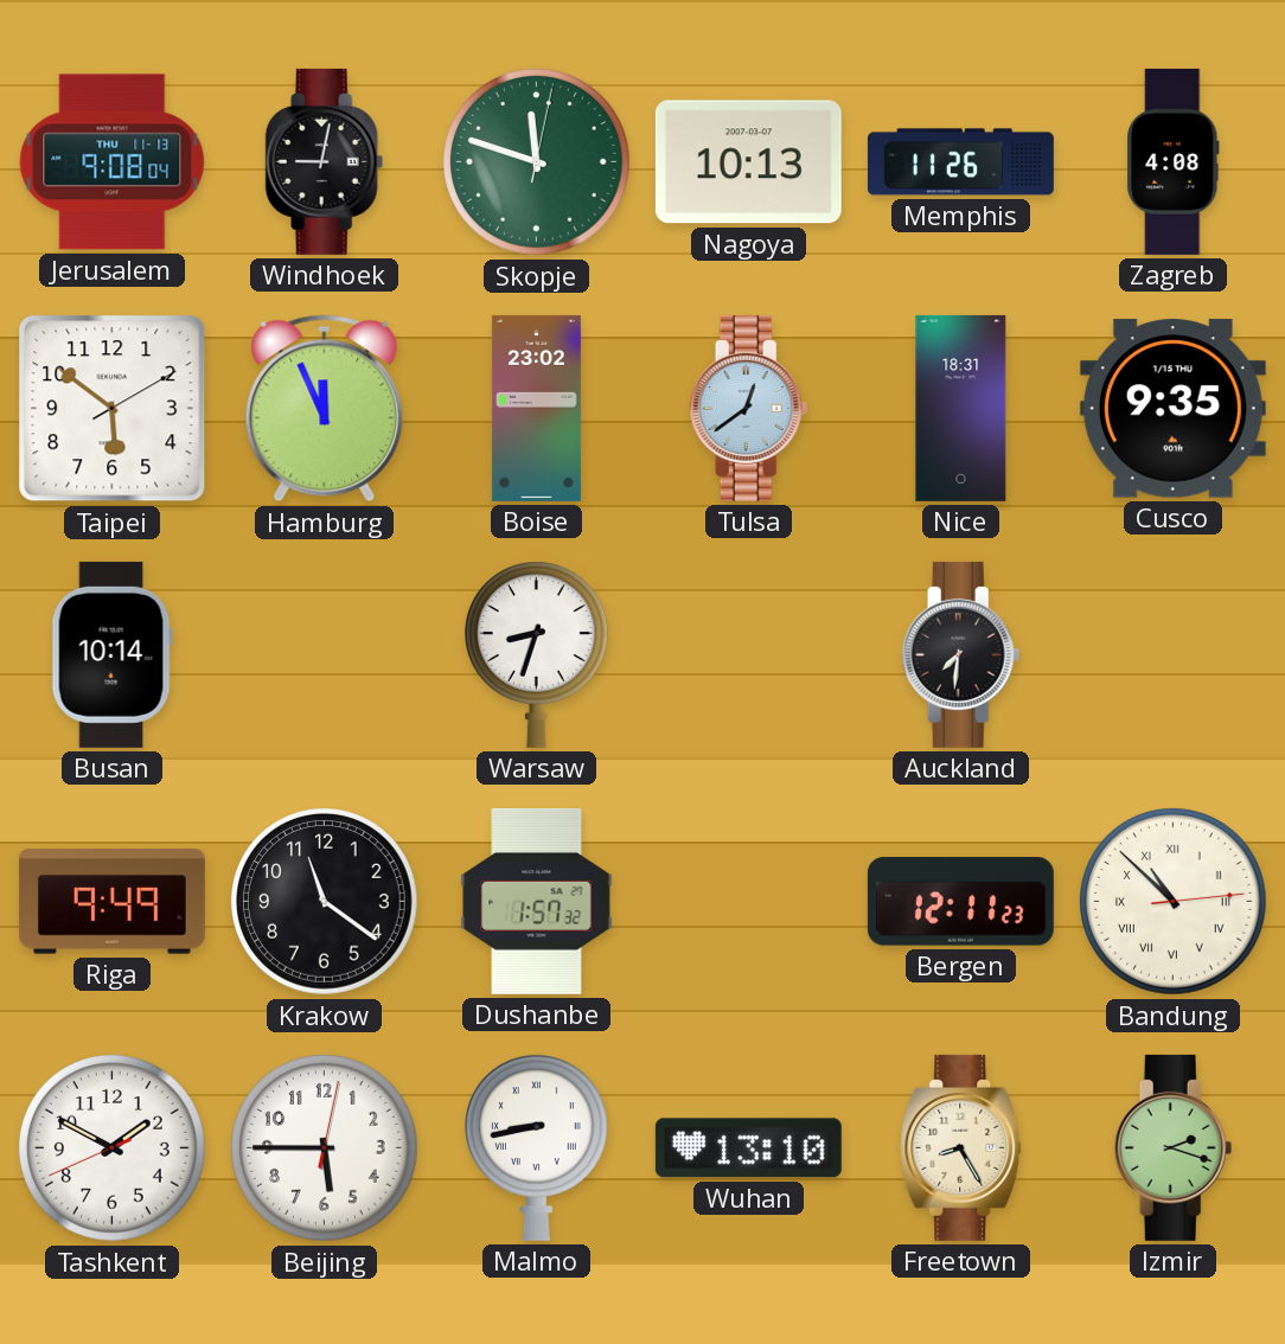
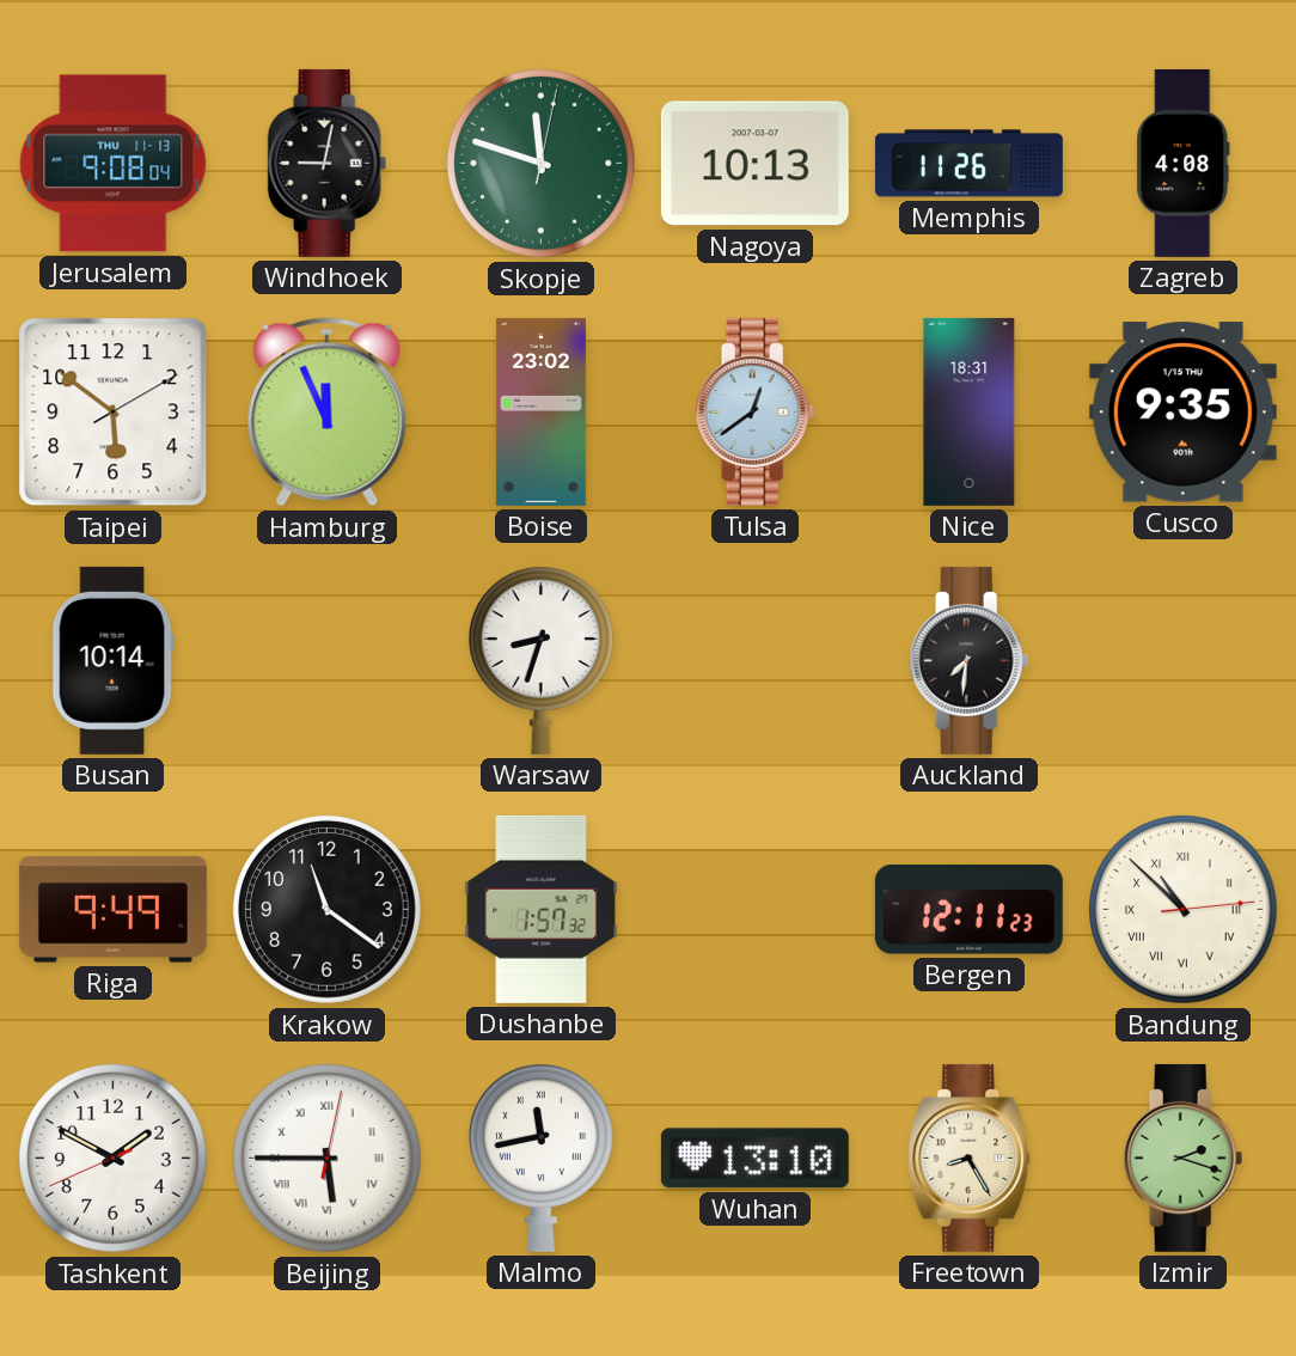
Beijing numerals: Arabic -> Roman (328, 1159)
Malmo: 8:43 -> 11:43 (540, 1158)
